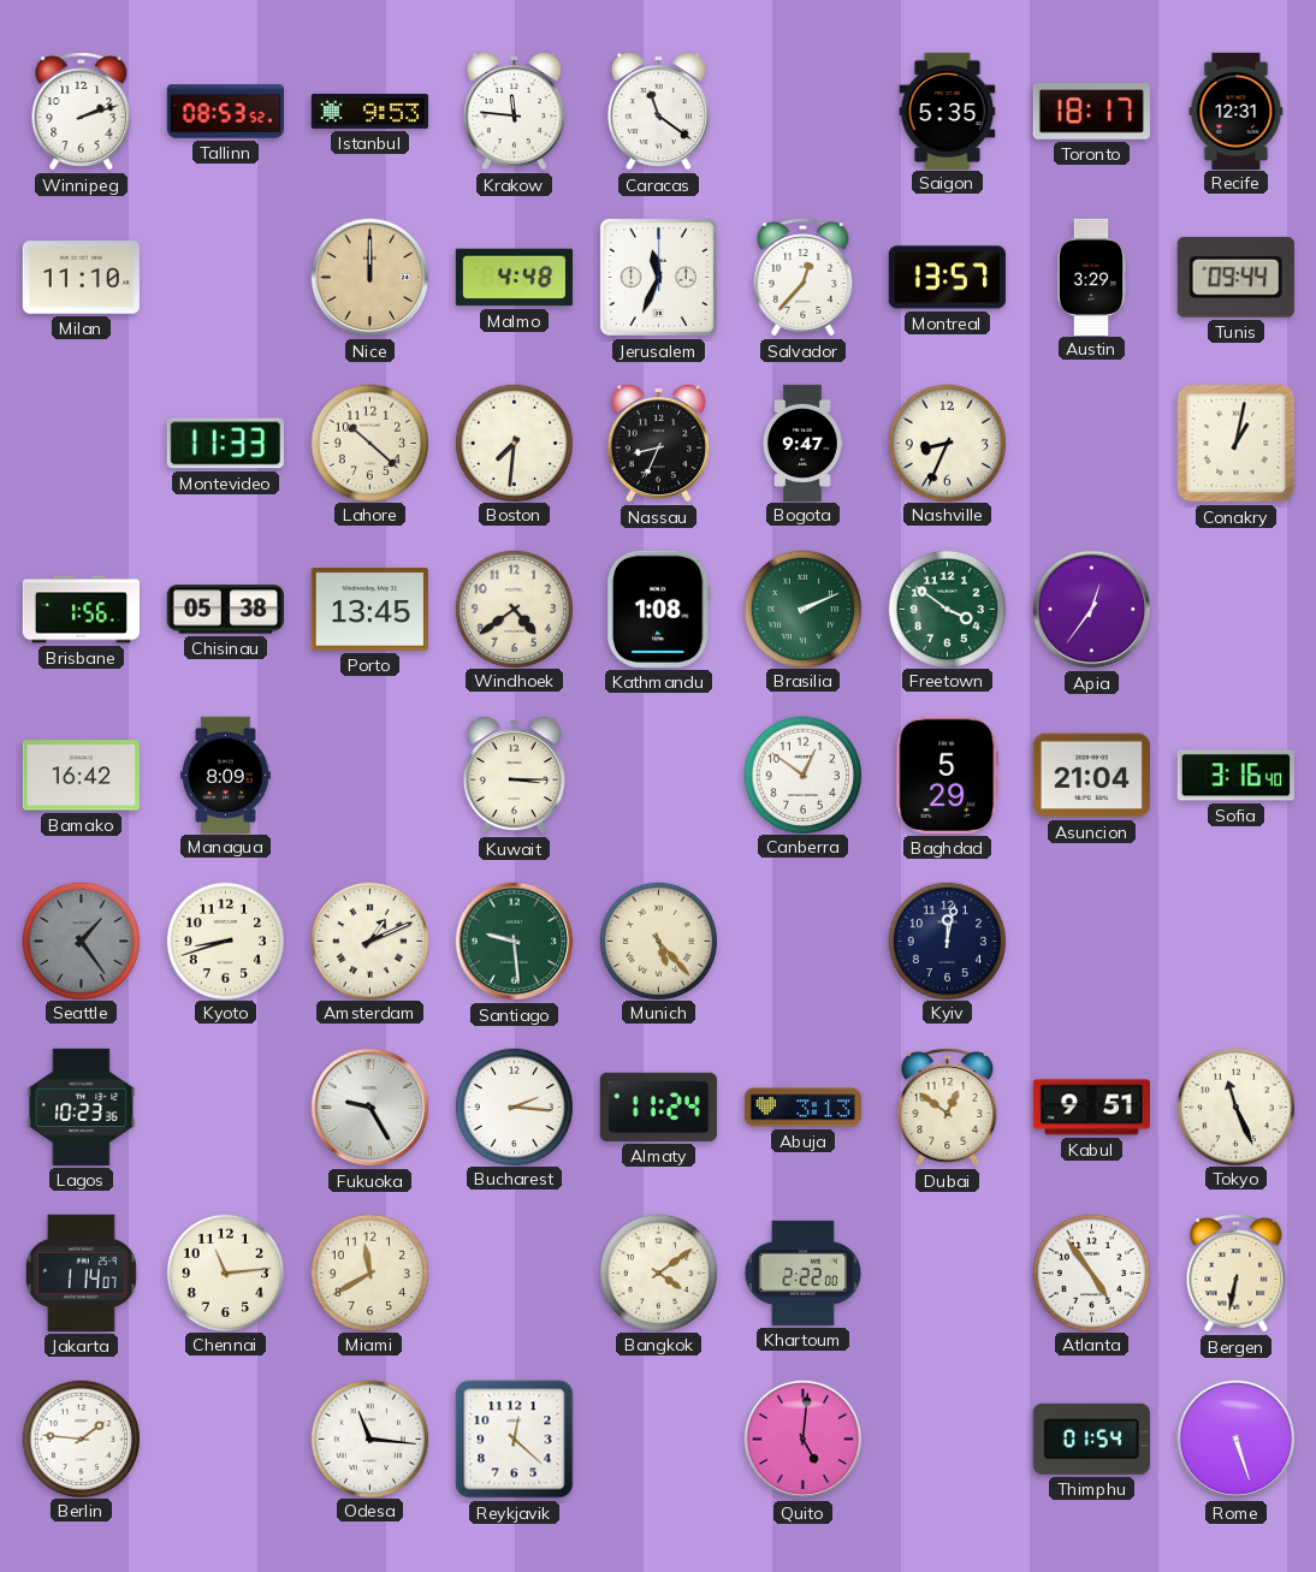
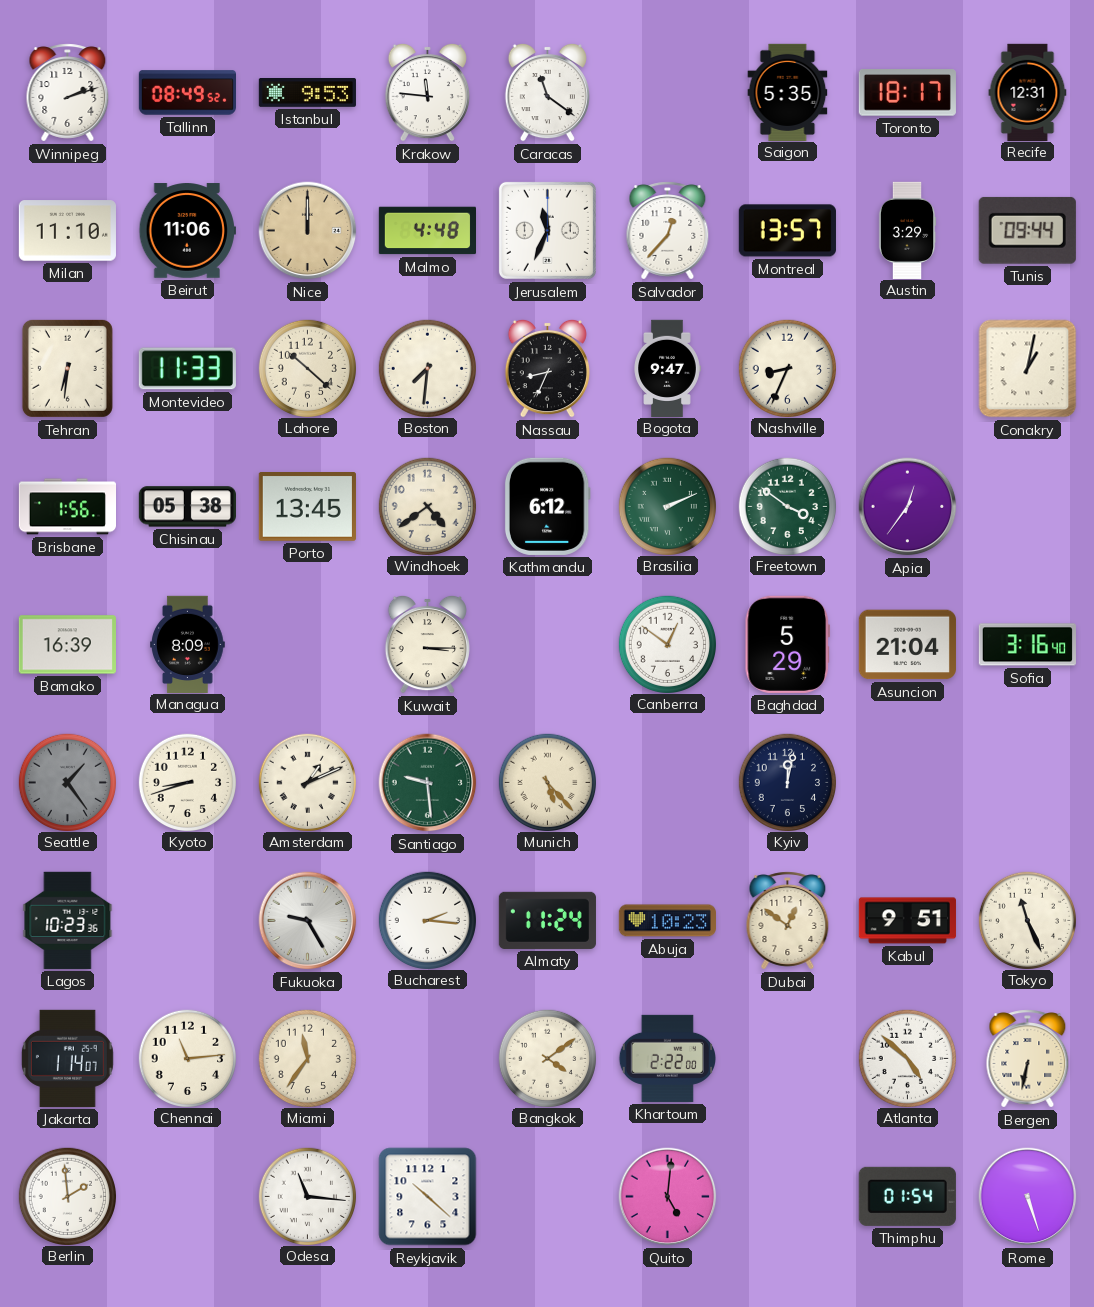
Tallinn: 08:53 -> 08:49 (187, 93)
Beirut: none -> 11:06 (187, 231)
Tehran: none -> 6:31 (67, 368)
Kathmandu: 1:08 -> 6:12 (547, 506)
Bamako: 16:42 -> 16:39 (67, 645)
Abuja: 3:13 -> 10:23 (667, 921)
Miami: 11:40 -> 11:36 (307, 1058)
Atlanta: 4:54 -> 4:52 (907, 1058)
Berlin: 1:46 -> 1:59 (67, 1196)
Reykjavik: 12:22 -> 10:22 (428, 1197)
